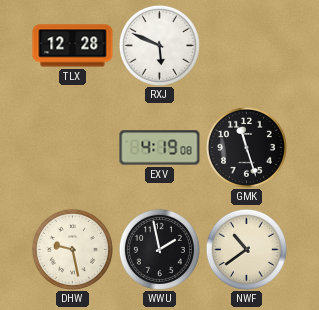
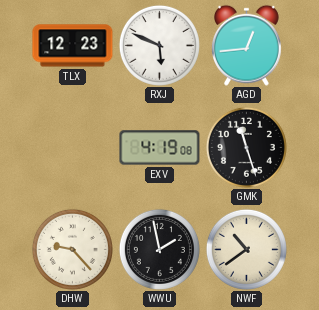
TLX: 12:28 -> 12:23 (73, 46)
AGD: none -> 12:44 (246, 45)
DHW: 9:28 -> 9:23 (72, 249)
